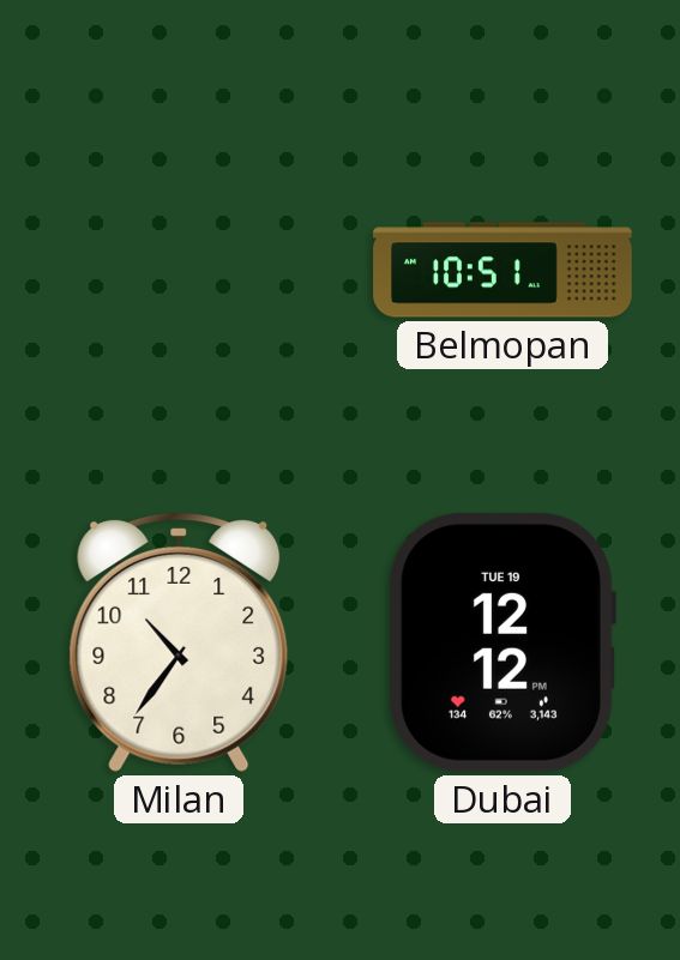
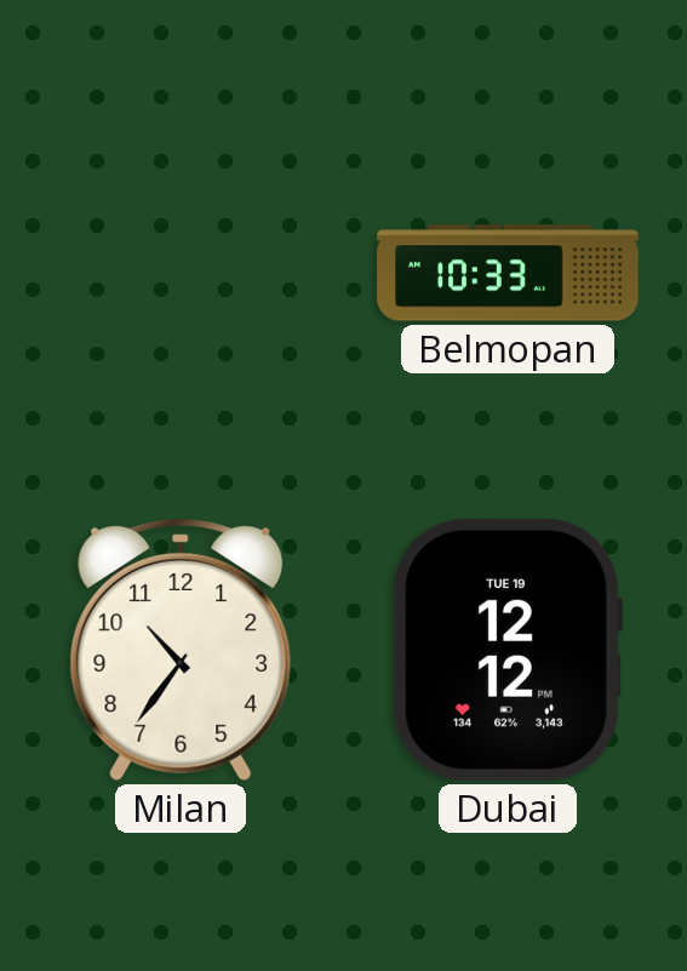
Belmopan: 10:51 -> 10:33 (508, 273)
